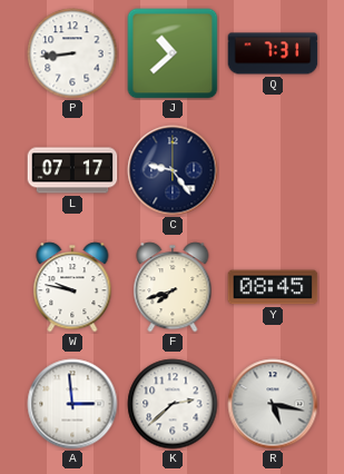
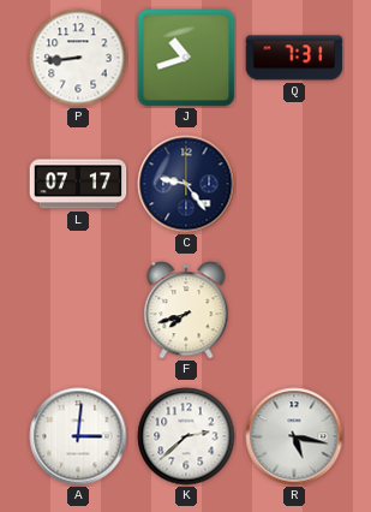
J: 10:38 -> 10:42 (186, 58)
W: 9:47 -> none (72, 287)
Y: 08:45 -> none (273, 287)
A: 2:59 -> 3:01 (78, 436)
